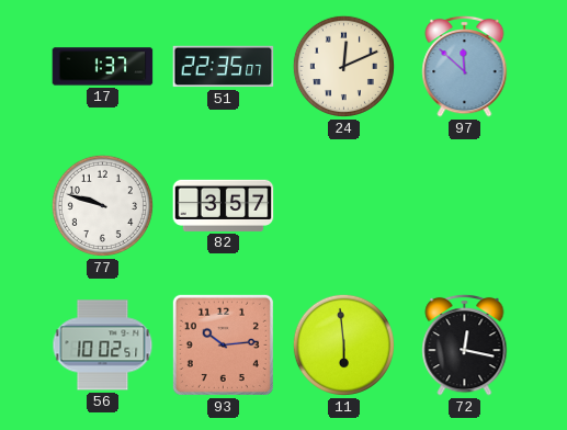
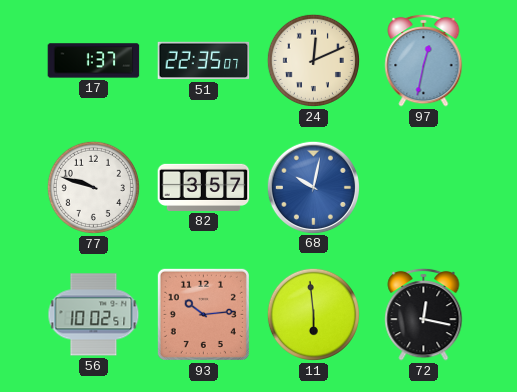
97: 11:52 -> 12:32 (424, 60)
68: none -> 10:02 (313, 187)
